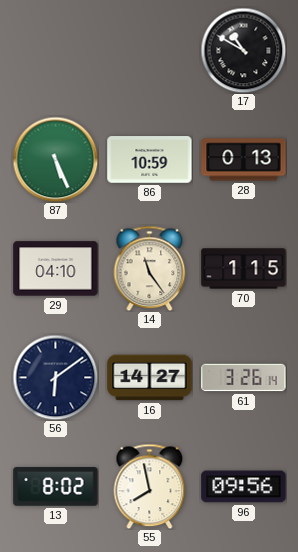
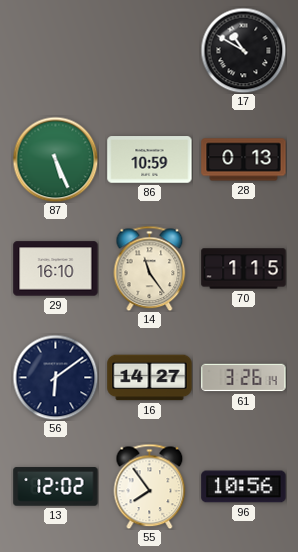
29: 04:10 -> 16:10 (56, 269)
13: 8:02 -> 12:02 (56, 487)
55: 7:58 -> 7:54 (150, 486)
96: 09:56 -> 10:56 (244, 487)
